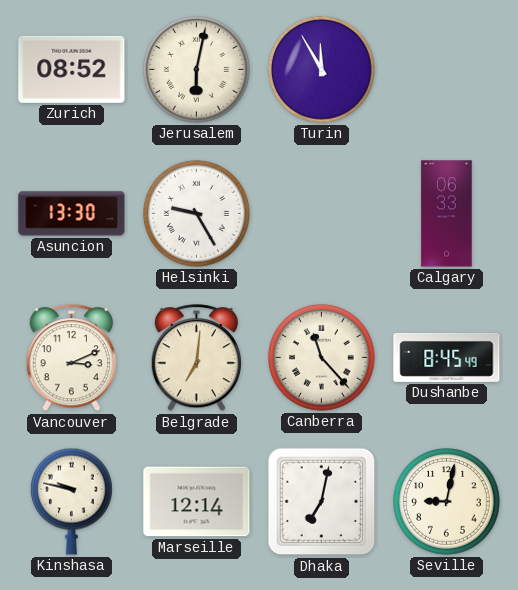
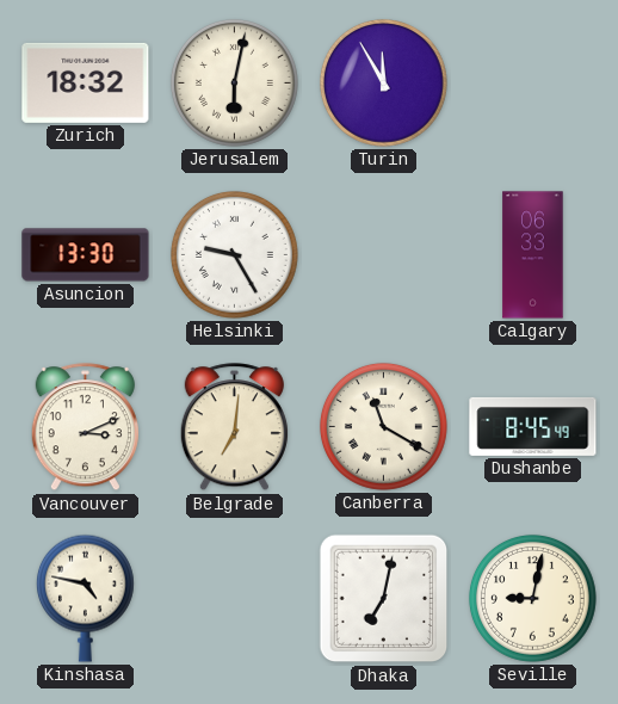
Zurich: 08:52 -> 18:32 (86, 82)
Canberra: 11:23 -> 11:20 (383, 426)
Kinshasa: 9:47 -> 4:47 (85, 598)
Marseille: 12:14 -> none (197, 502)
